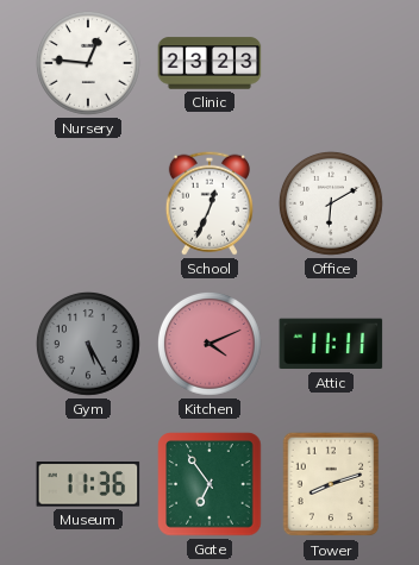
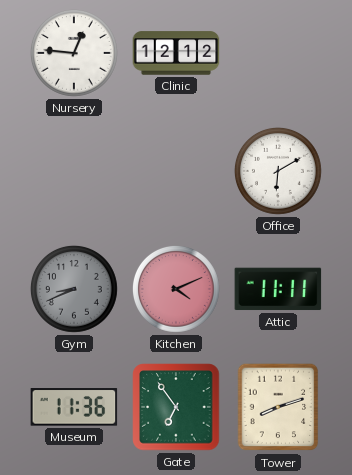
Clinic: 23:23 -> 12:12 (176, 53)
School: 12:34 -> none (209, 203)
Gym: 5:25 -> 8:41 (74, 289)
